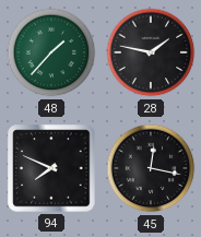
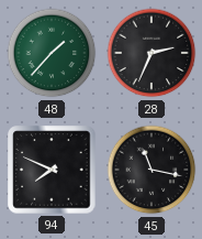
28: 1:47 -> 2:34 (151, 53)
45: 12:17 -> 11:17 (151, 170)
